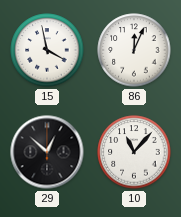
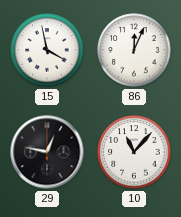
29: 12:52 -> 12:47 (47, 152)
